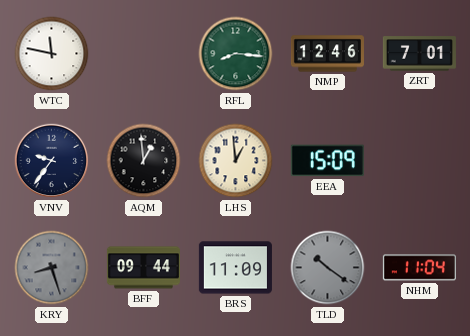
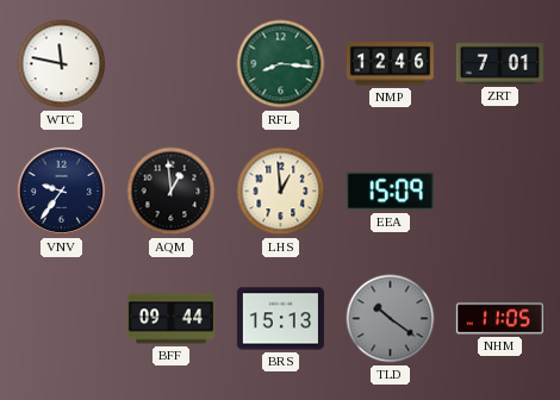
KRY: 8:27 -> none (52, 268)
BRS: 11:09 -> 15:13 (280, 319)
NHM: 11:04 -> 11:05 (499, 319)
